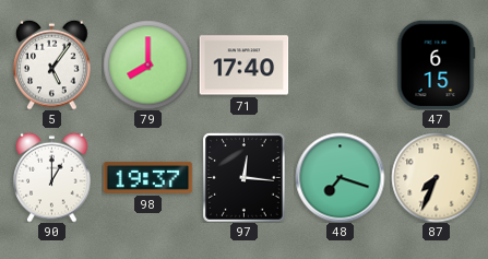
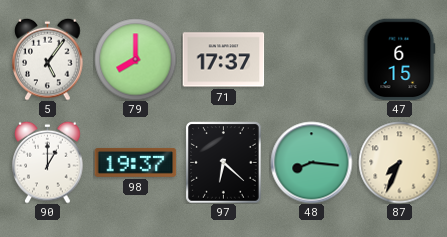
71: 17:40 -> 17:37 (223, 60)
97: 12:16 -> 6:22 (224, 162)
48: 7:18 -> 8:16 (311, 162)
